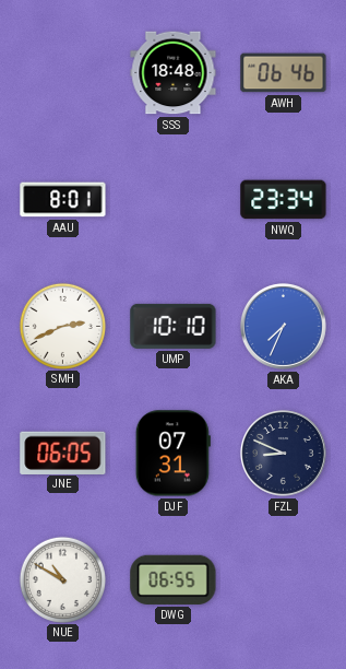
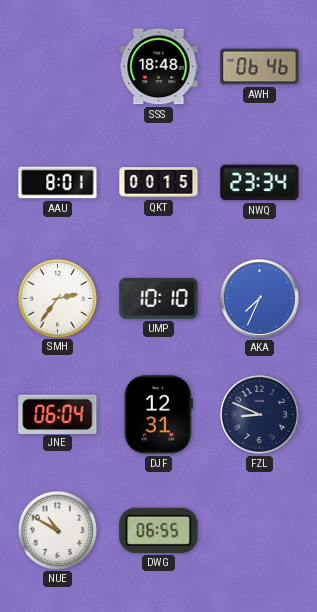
QKT: none -> 00:15 (159, 183)
SMH: 2:41 -> 2:36 (57, 298)
JNE: 06:05 -> 06:04 (58, 414)
DJF: 07:31 -> 12:31 (158, 415)
